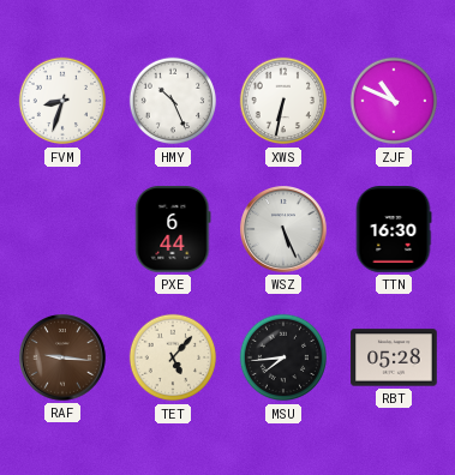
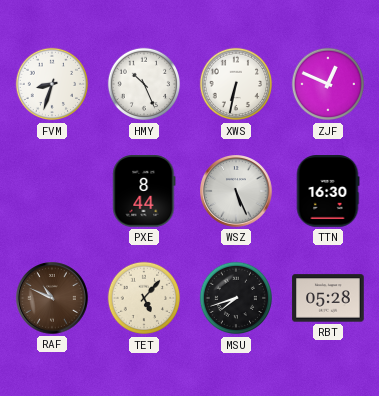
ZJF: 10:49 -> 12:49 (328, 84)
PXE: 6:44 -> 8:44 (144, 191)
RAF: 9:16 -> 10:49 (53, 299)
MSU: 7:44 -> 7:42 (236, 298)
